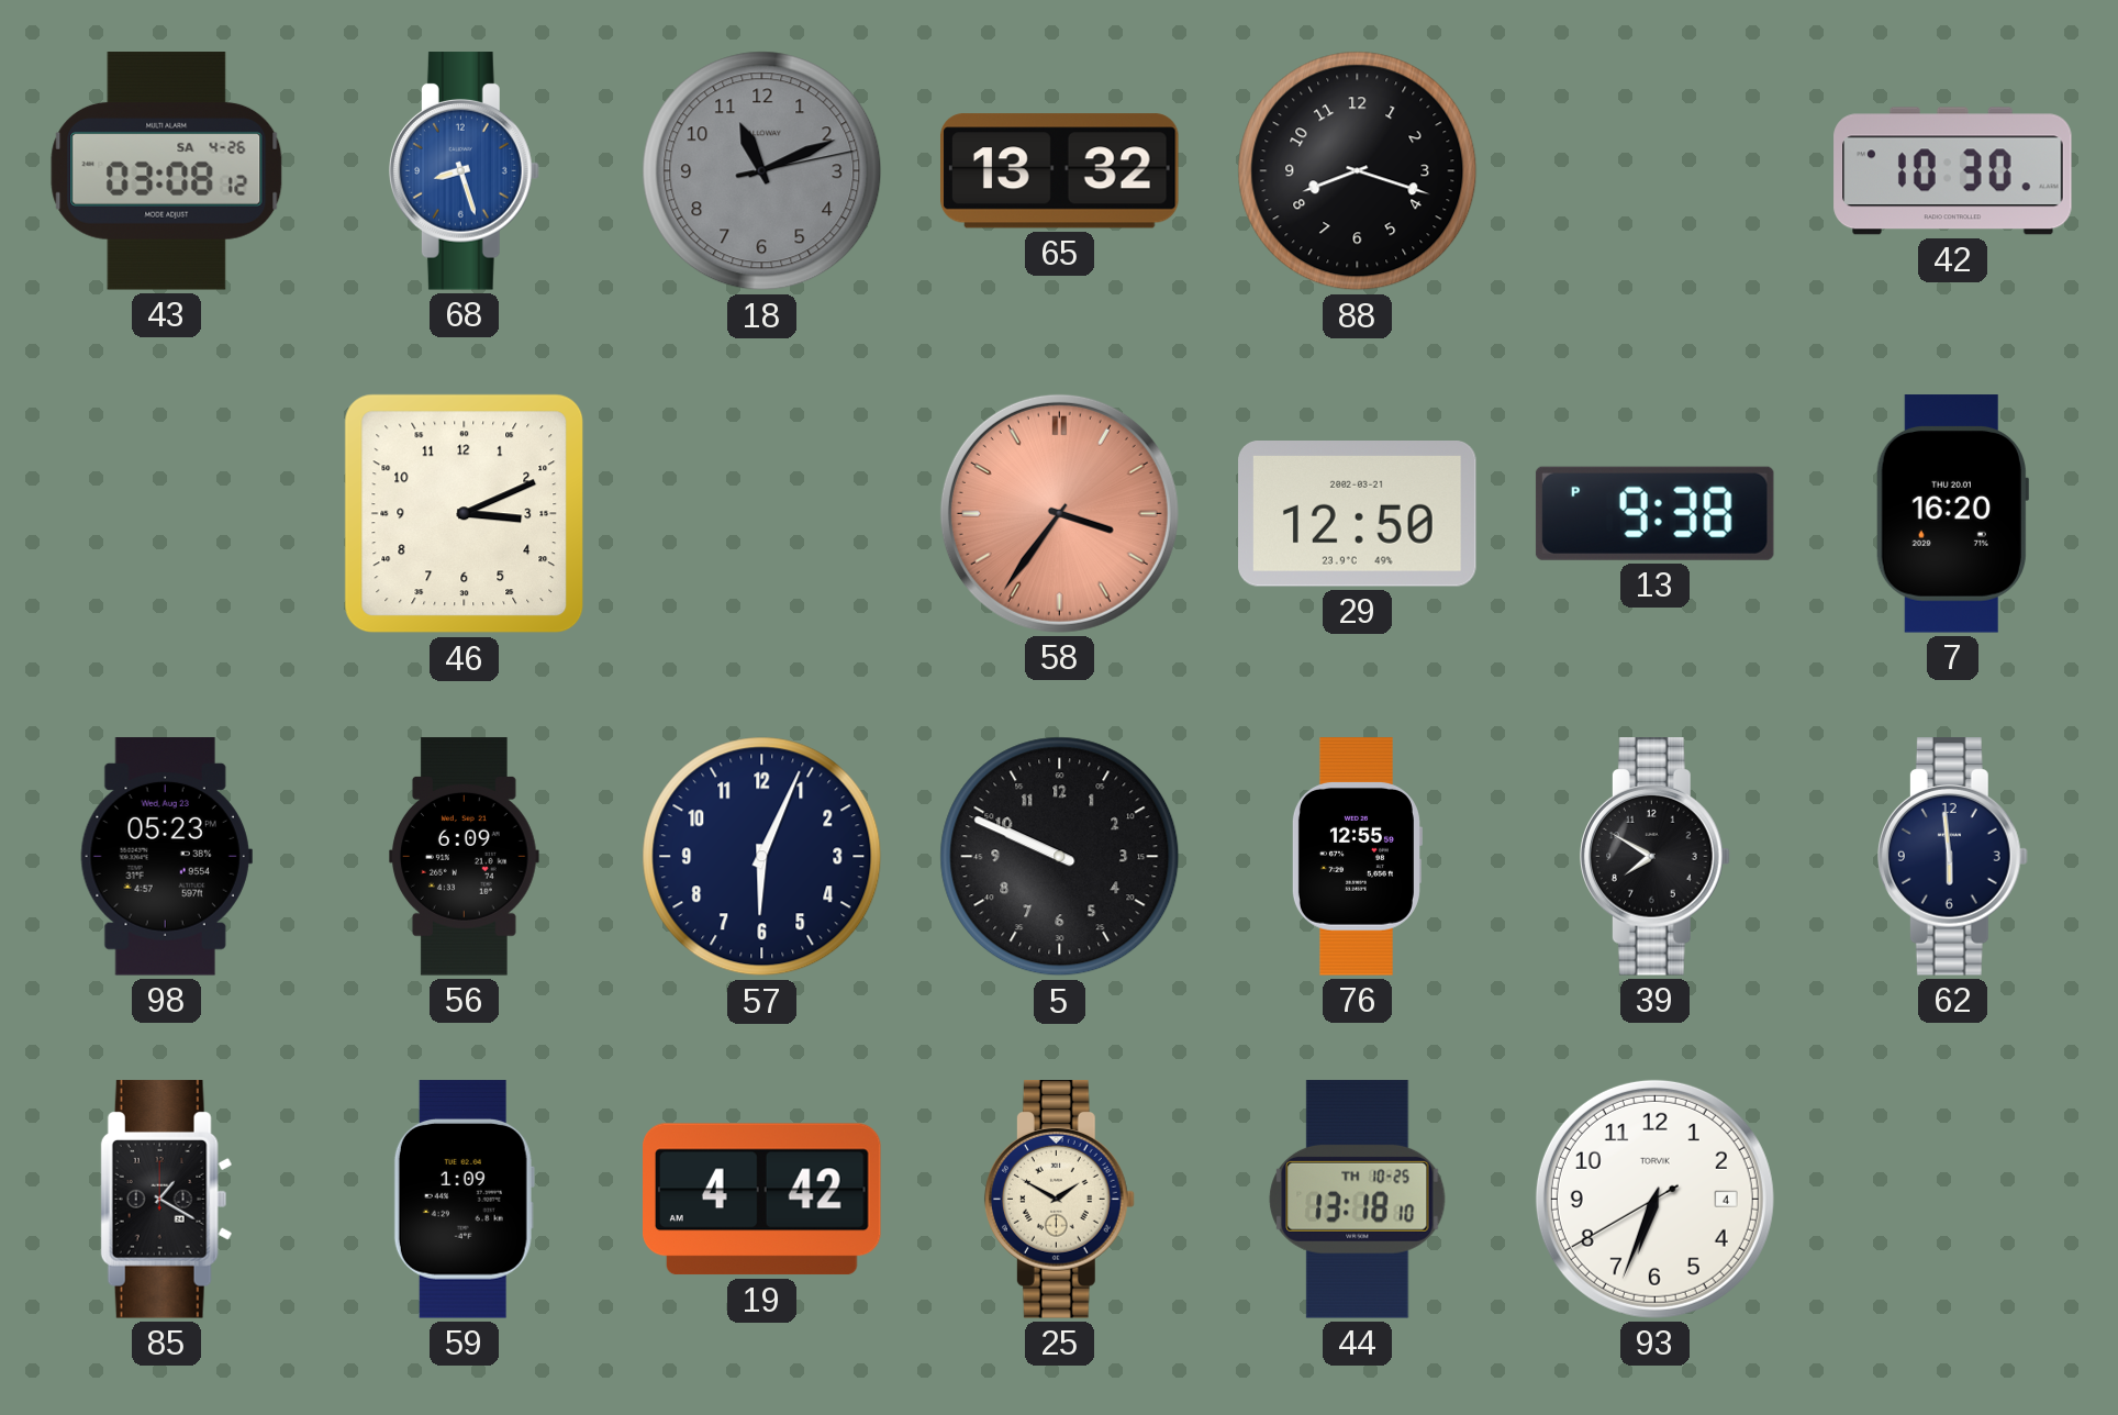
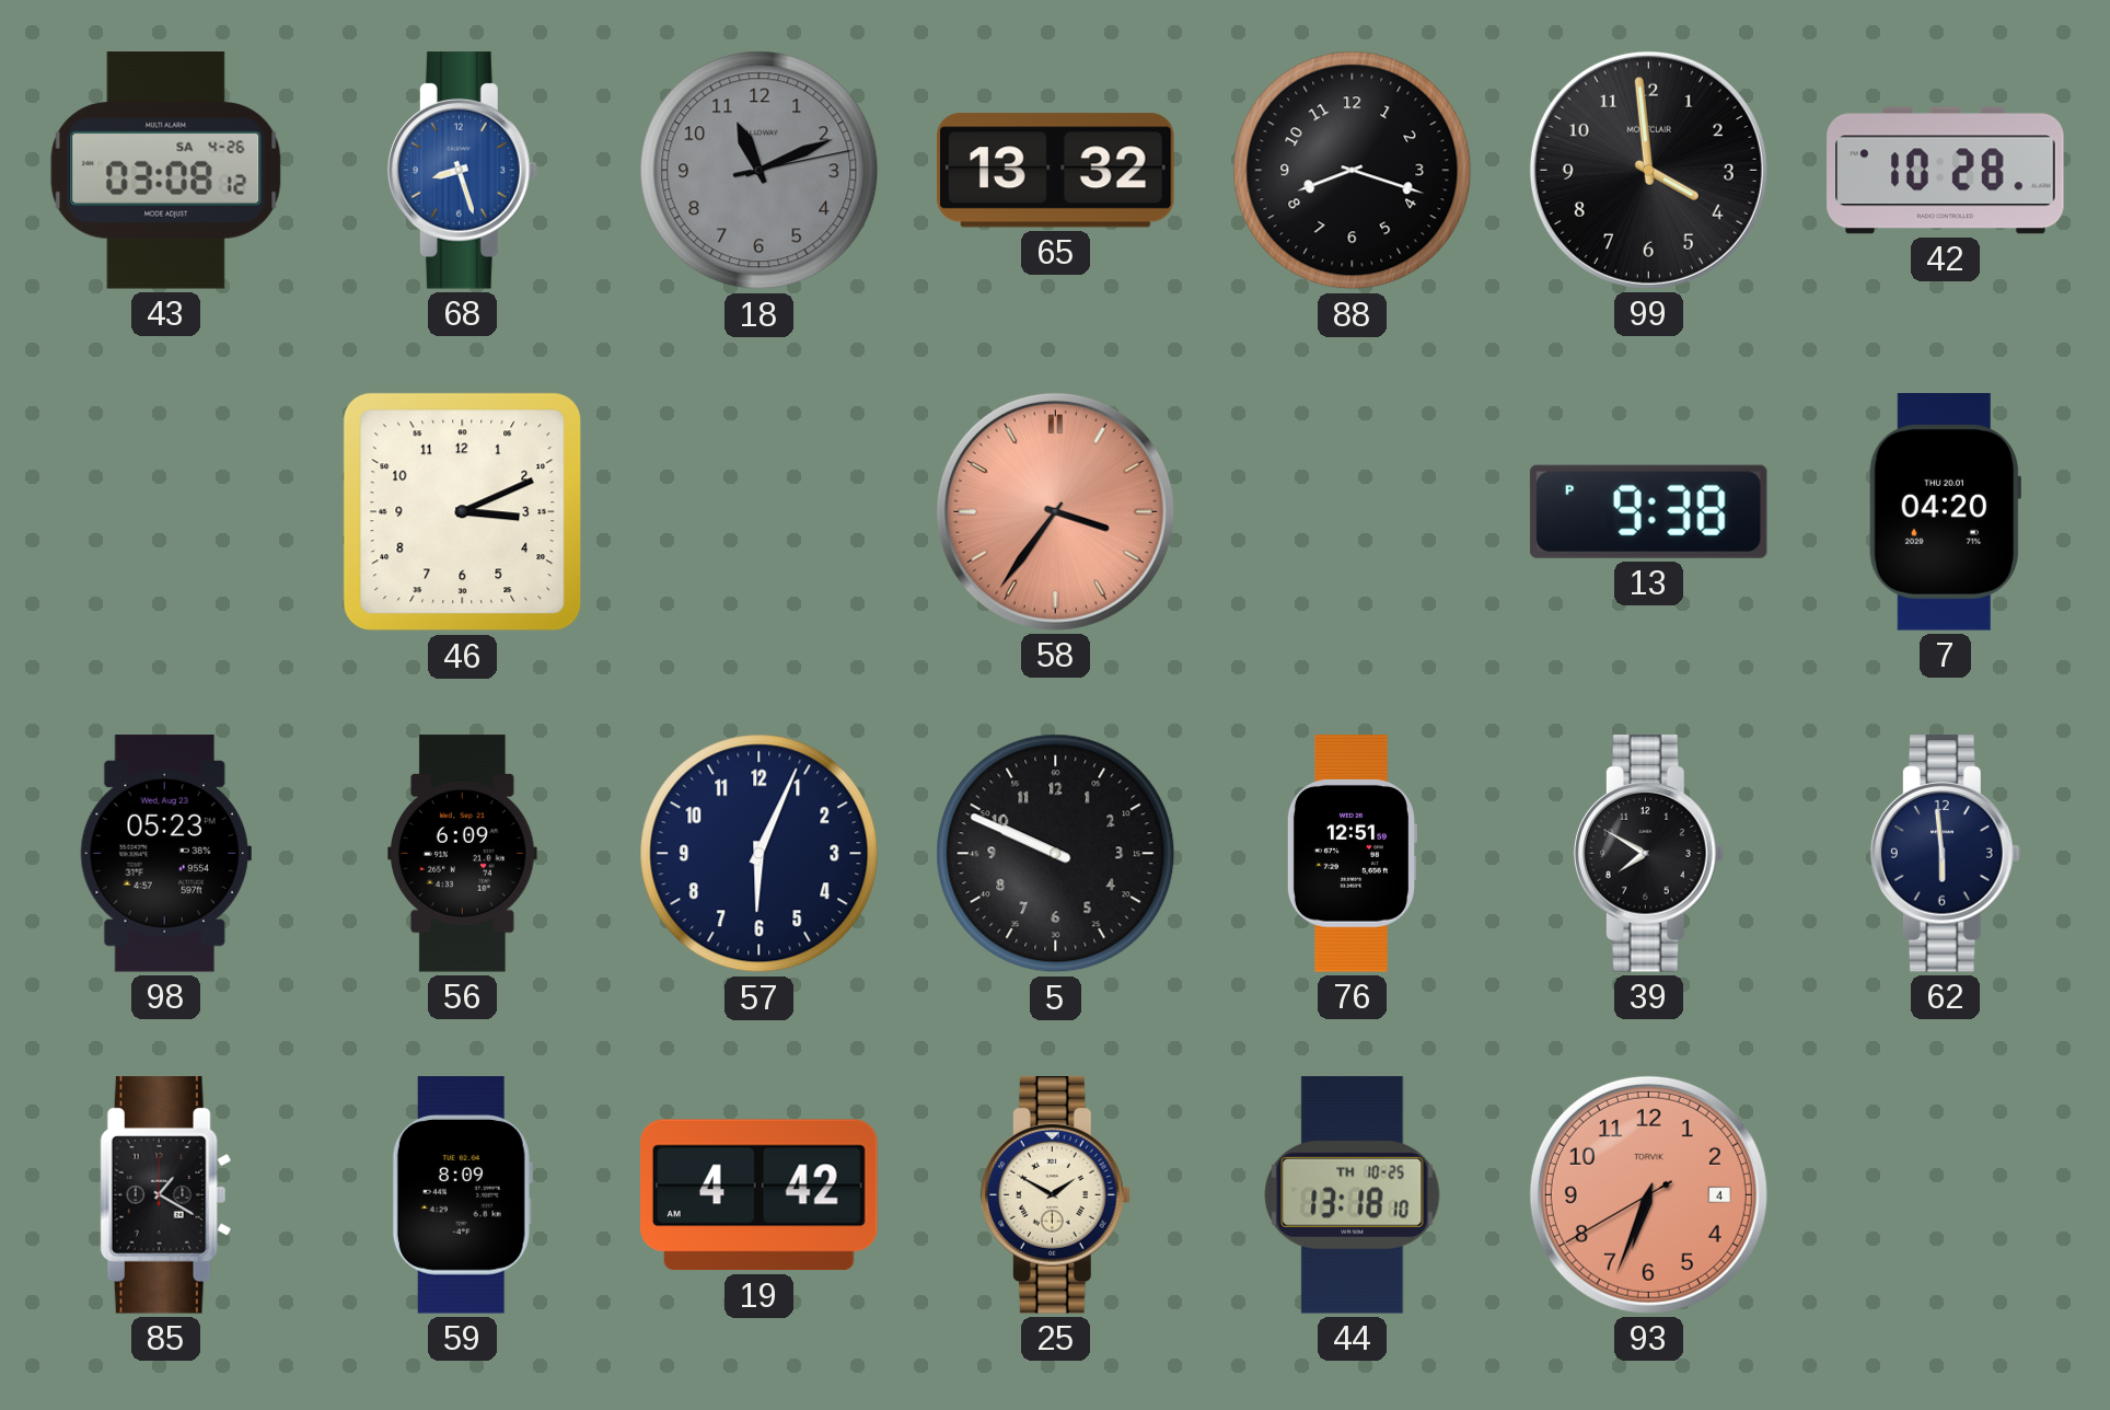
99: none -> 3:59 (1648, 170)
42: 10:30 -> 10:28 (1946, 171)
29: 12:50 -> none (1358, 514)
7: 16:20 -> 04:20 (1945, 512)
76: 12:55 -> 12:51 (1352, 854)
59: 1:09 -> 8:09 (462, 1195)
93 dial: white -> salmon (1648, 1194)
